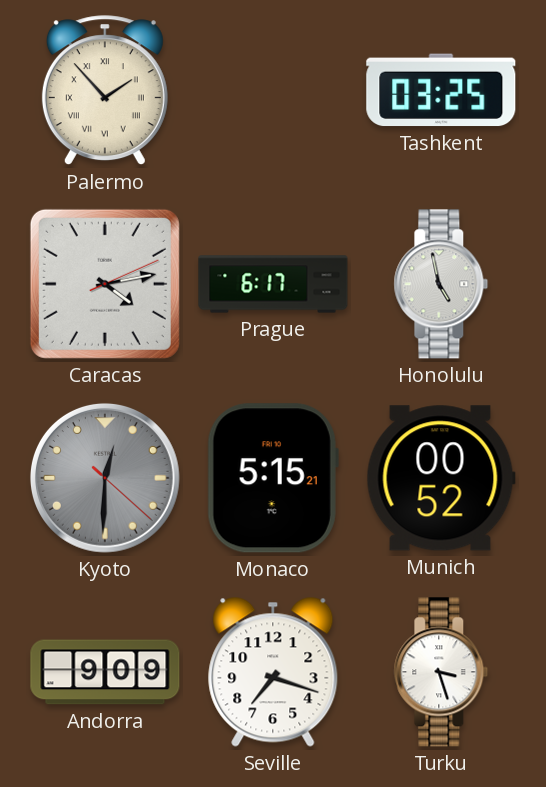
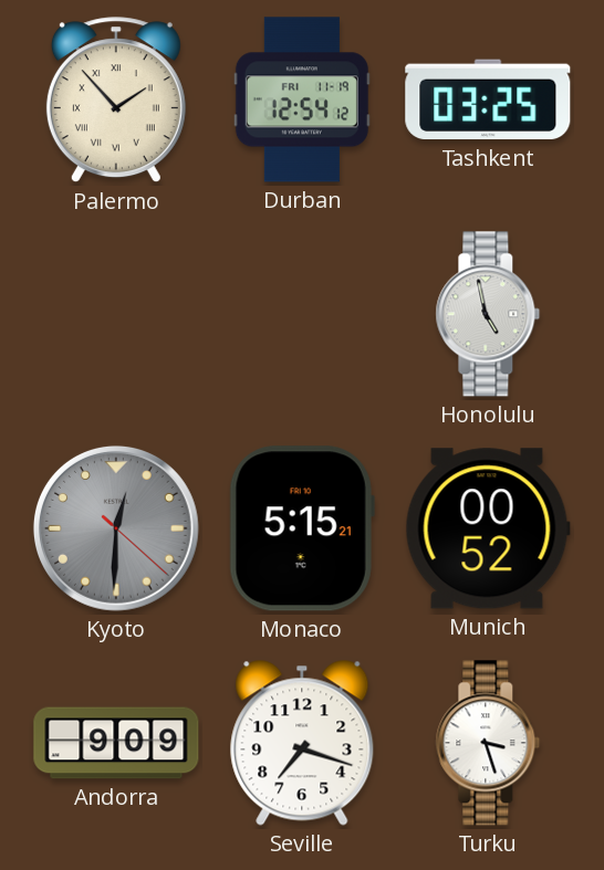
Durban: none -> 12:54 (302, 99)
Caracas: 4:13 -> none (105, 284)
Prague: 6:17 -> none (273, 284)
